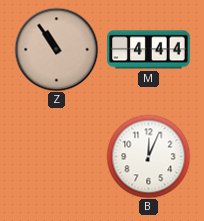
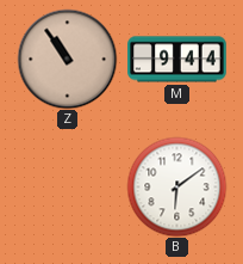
M: 4:44 -> 9:44 (177, 60)
B: 12:04 -> 6:09 (176, 186)
